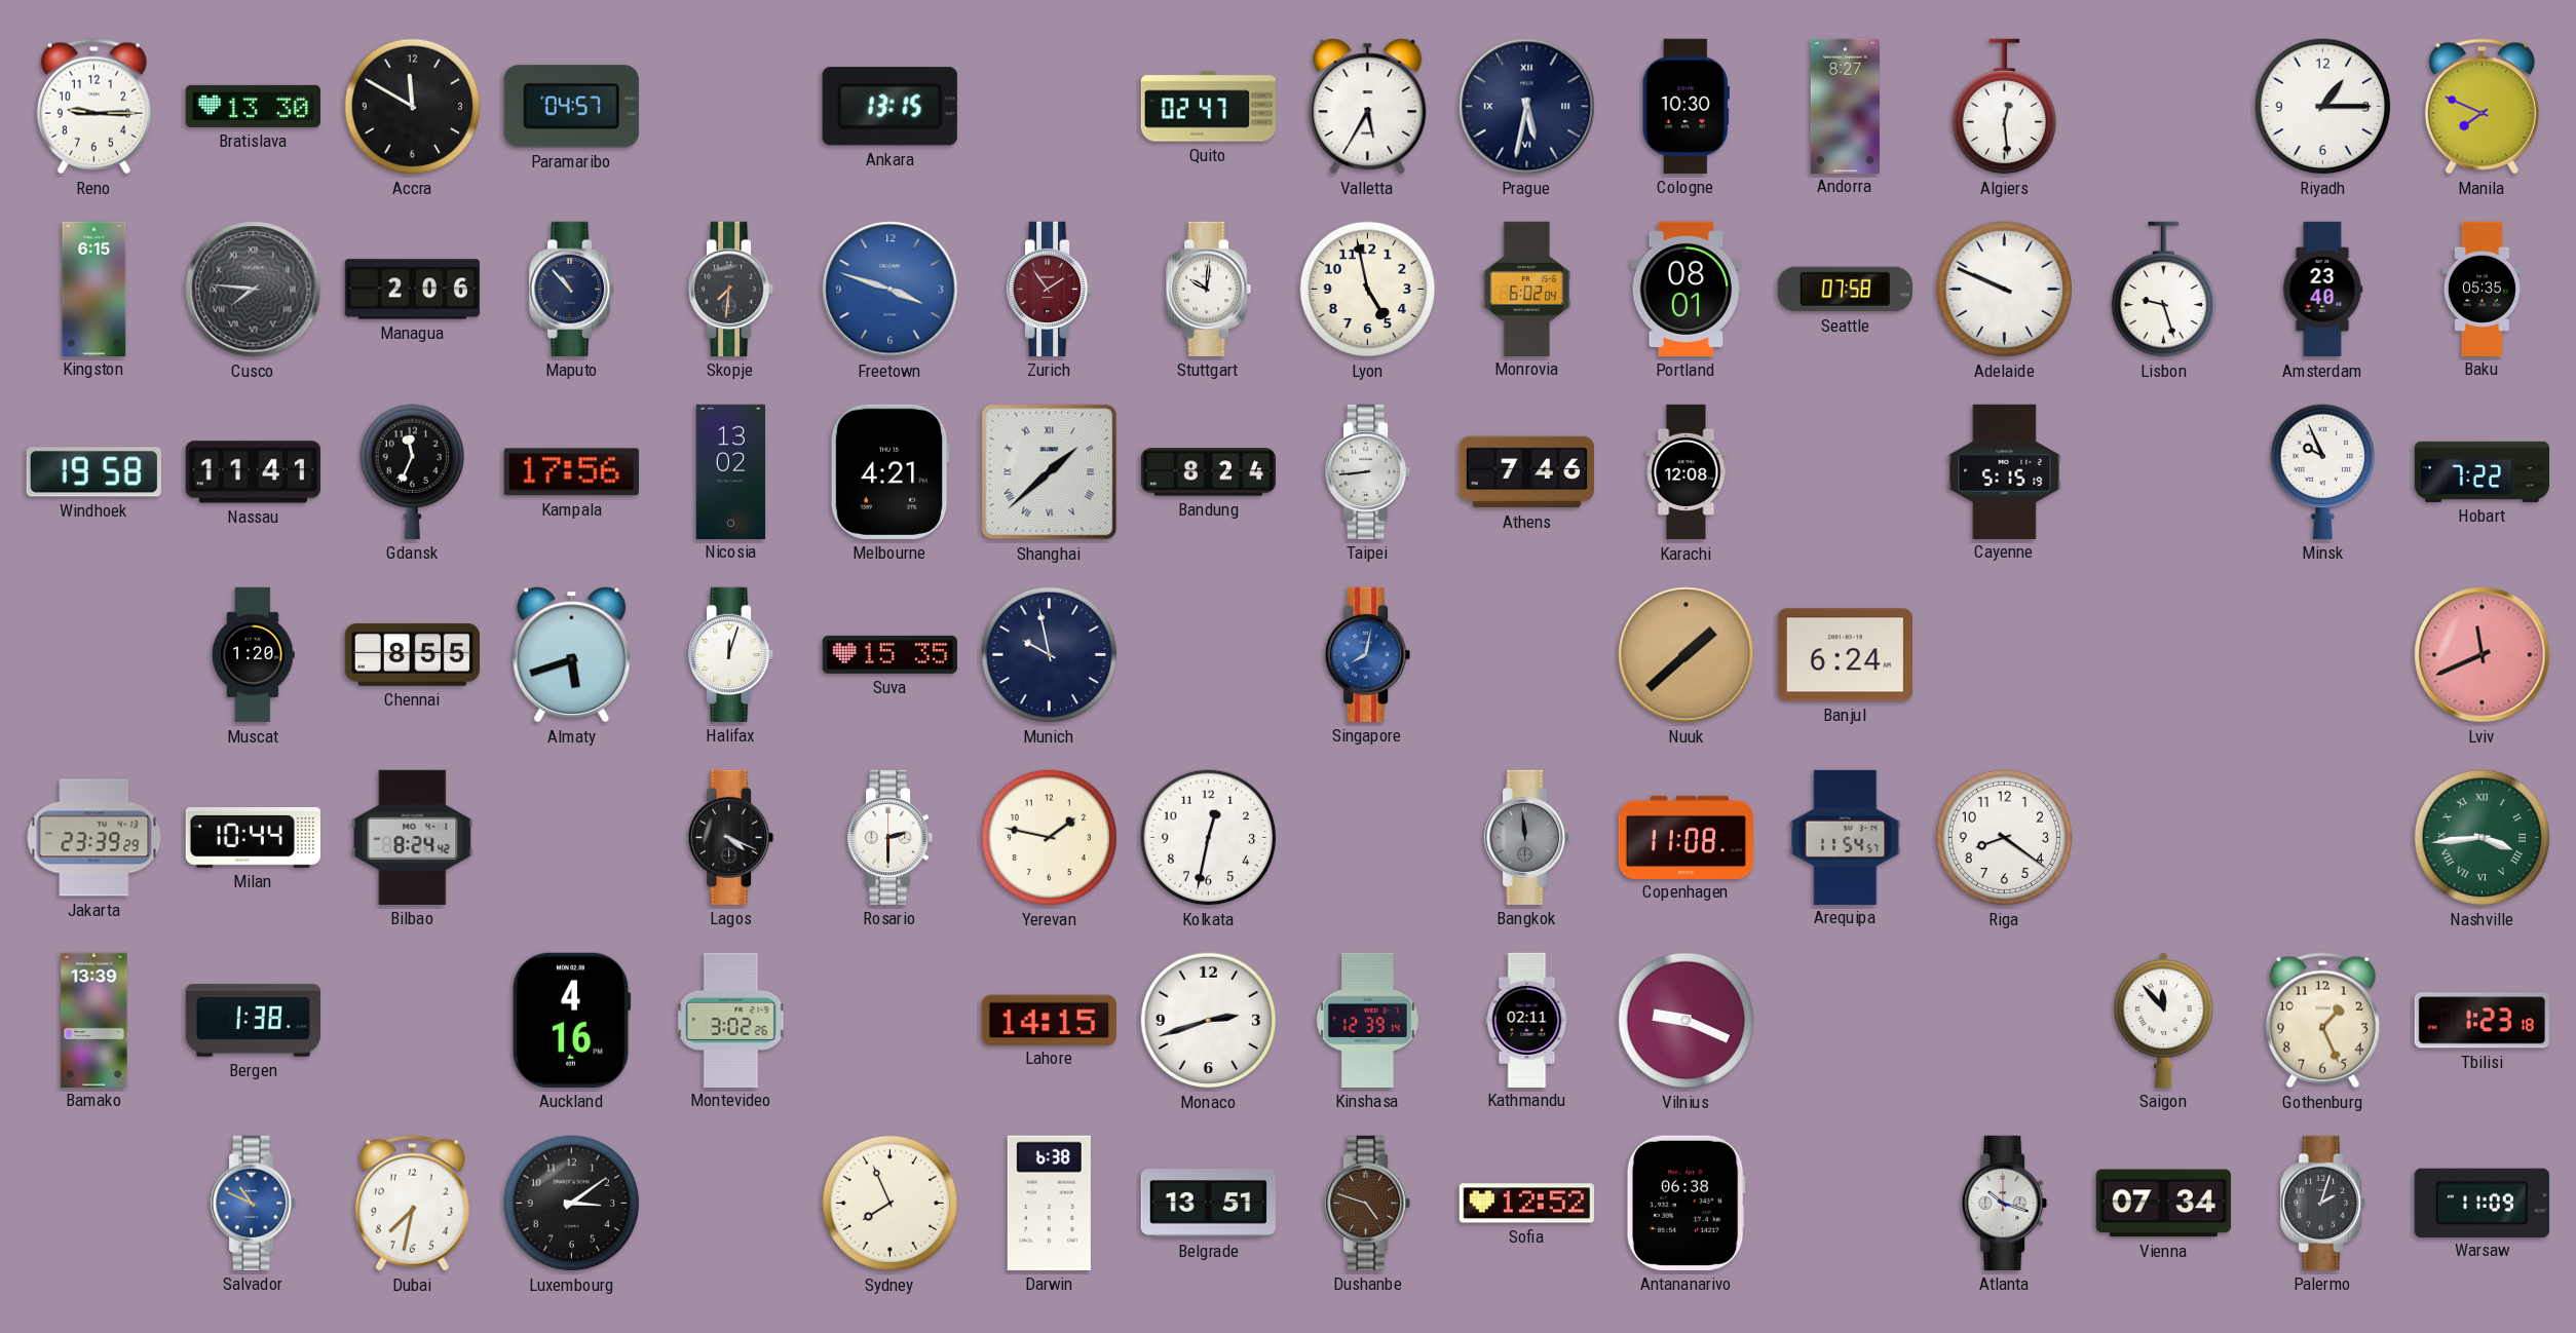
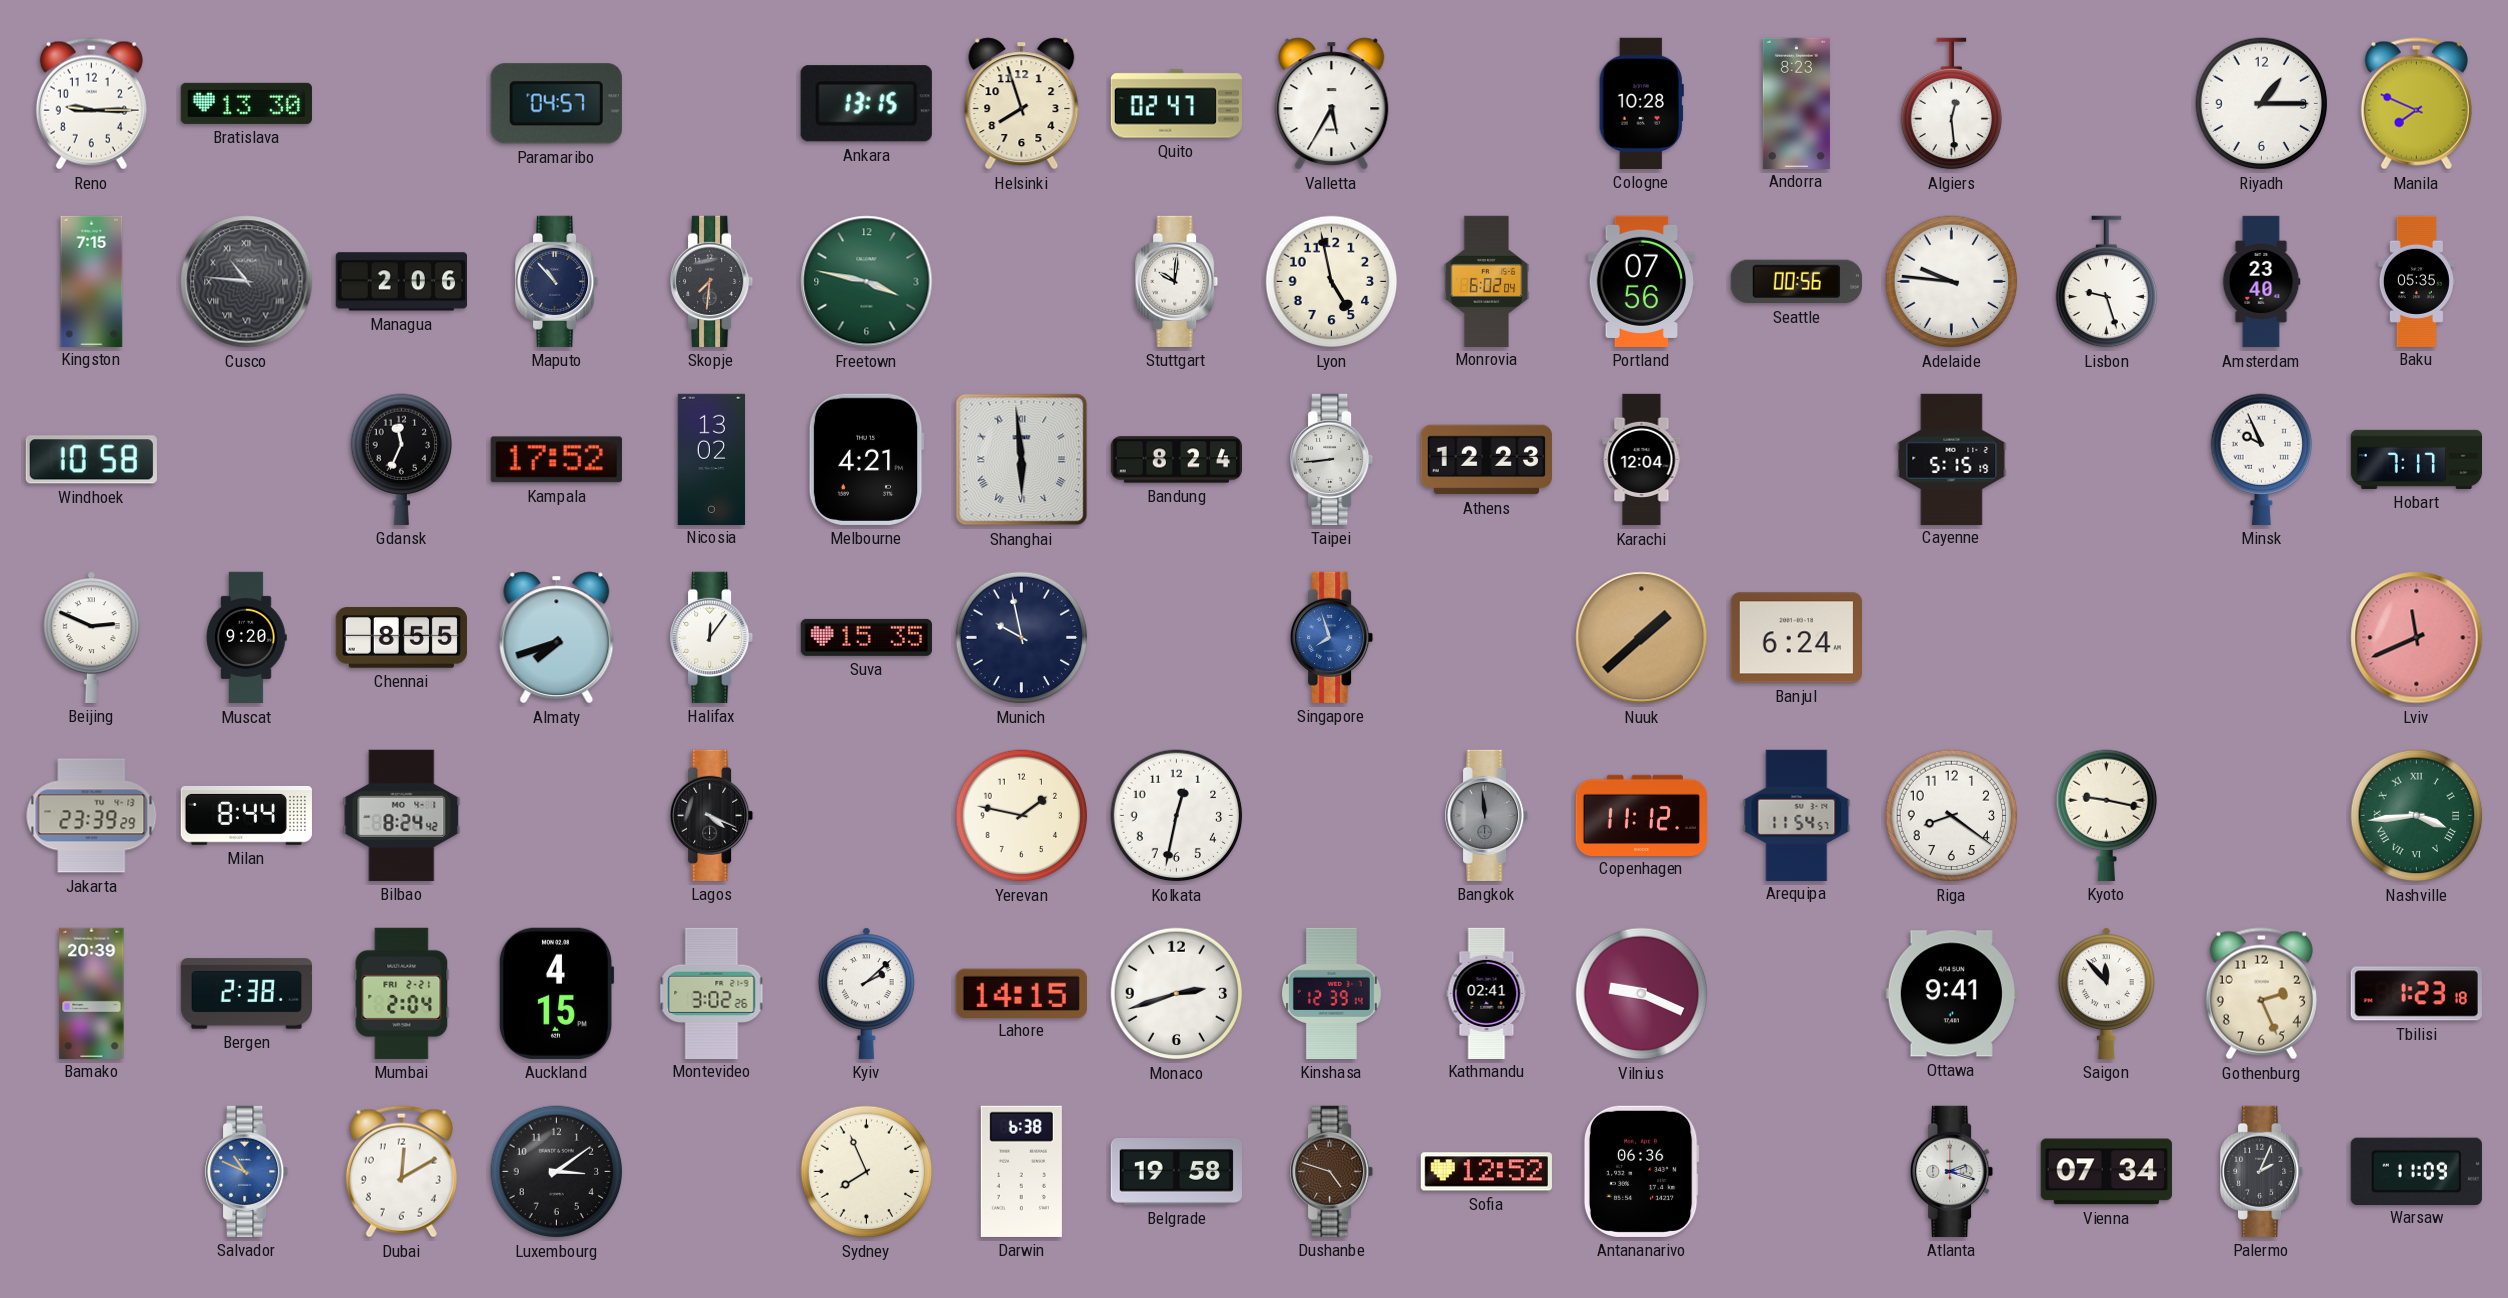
Accra: 11:50 -> none (413, 107)
Helsinki: none -> 7:57 (1022, 104)
Prague: 5:32 -> none (1527, 107)
Cologne: 10:30 -> 10:28 (1641, 103)
Andorra: 8:27 -> 8:23 (1796, 103)
Kingston: 6:15 -> 7:15 (92, 281)
Cusco: 7:46 -> 10:46 (247, 282)
Freetown: 3:48 -> 3:47 (867, 282)
Freetown dial: blue -> green (867, 282)
Zurich: 1:54 -> none (1051, 289)
Portland: 08:01 -> 07:56 (1642, 281)
Seattle: 07:58 -> 00:56 (1796, 282)
Adelaide: 9:49 -> 9:46 (1952, 282)
Windhoek: 19:58 -> 10:58 (91, 460)
Nassau: 11:41 -> none (253, 472)
Kampala: 17:56 -> 17:52 (556, 460)
Shanghai: 1:38 -> 5:59 (1022, 460)
Athens: 7:46 -> 12:23 (1486, 460)
Karachi: 12:08 -> 12:04 (1642, 460)
Hobart: 7:22 -> 7:17 (2416, 459)
Beijing: none -> 2:49 (91, 637)
Muscat: 1:20 -> 9:20 (246, 638)
Almaty: 5:42 -> 7:42 (557, 638)
Halifax: 12:03 -> 12:06 (713, 637)
Singapore: 8:02 -> 7:57 (1333, 637)
Milan: 10:44 -> 8:44 (246, 815)
Rosario: 2:30 -> none (892, 837)
Copenhagen: 11:08 -> 11:12 (1641, 815)
Kyoto: none -> 9:17 (2106, 815)
Bamako: 13:39 -> 20:39 (92, 993)
Bergen: 1:38 -> 2:38 (246, 994)
Mumbai: none -> 2:04 (402, 993)
Auckland: 4:16 -> 4:15 (556, 993)
Kyiv: none -> 2:08 (866, 993)
Kathmandu: 02:11 -> 02:41 (1487, 993)
Ottawa: none -> 9:41 (1951, 994)
Gothenburg: 1:26 -> 2:26 (2261, 994)
Dubai: 7:32 -> 12:10 (401, 1172)
Belgrade: 13:51 -> 19:58 (1176, 1172)
Antananarivo: 06:38 -> 06:36 (1641, 1171)
Atlanta: 10:18 -> 2:18 (1953, 1171)
Palermo: 2:03 -> 2:04 (2263, 1171)
